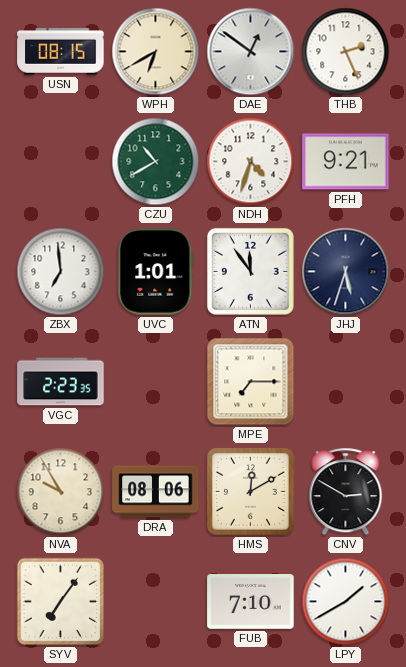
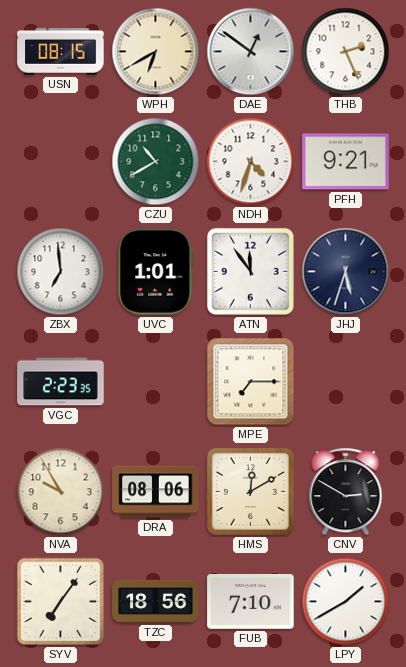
TZC: none -> 18:56 (156, 601)
